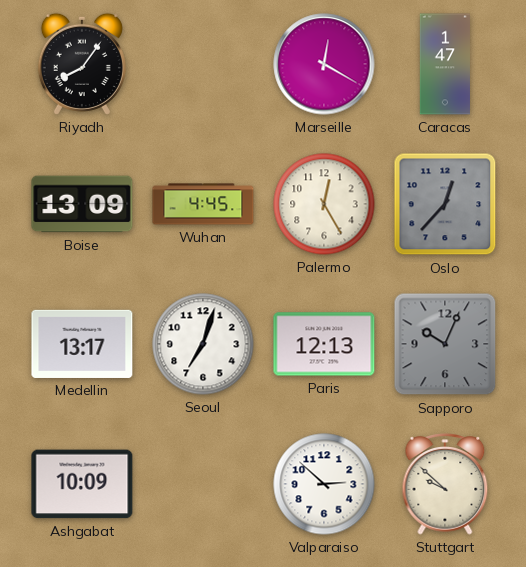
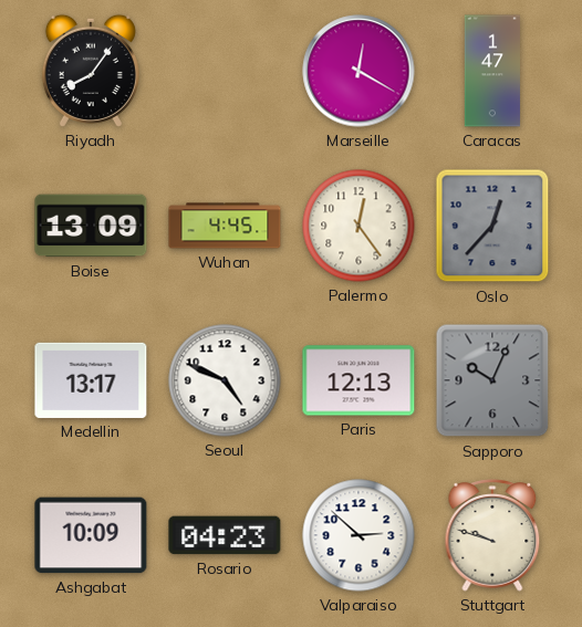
Palermo: 12:25 -> 12:24 (358, 226)
Seoul: 7:03 -> 4:49 (225, 380)
Rosario: none -> 04:23 (225, 535)
Stuttgart: 9:52 -> 9:48 (492, 535)
